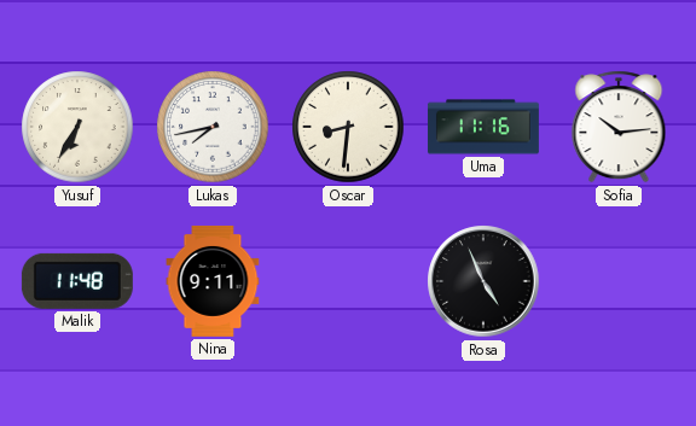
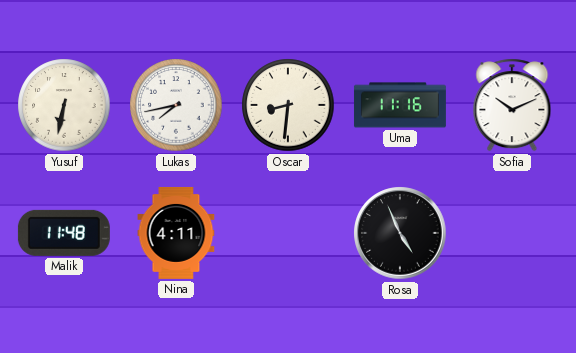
Yusuf: 6:35 -> 6:32 (64, 105)
Sofia: 10:14 -> 10:11 (512, 105)
Nina: 9:11 -> 4:11 (176, 233)
